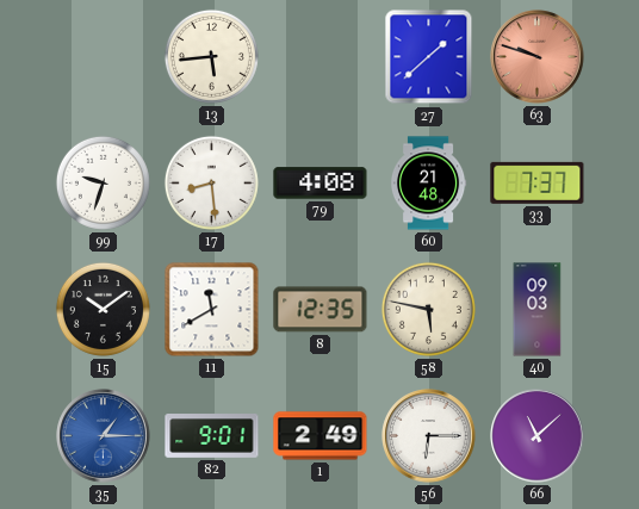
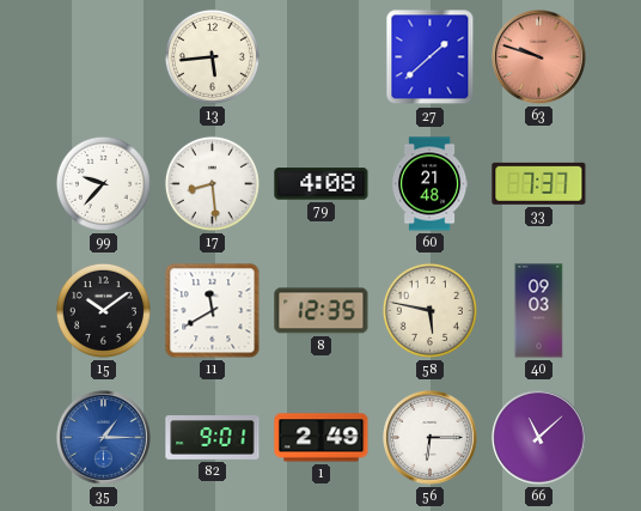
99: 9:33 -> 9:37 (103, 183)
